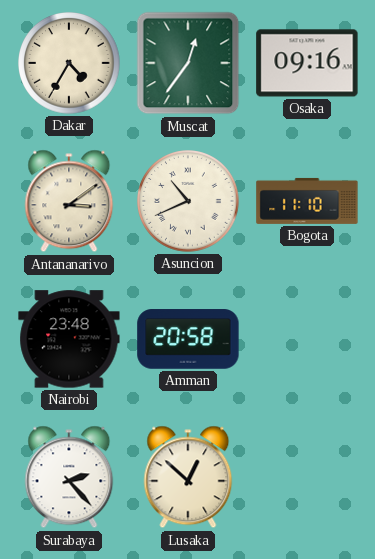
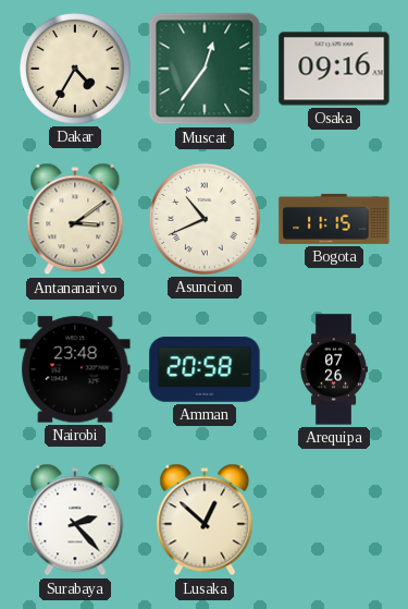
Bogota: 11:10 -> 11:15 (334, 219)
Arequipa: none -> 07:26 (334, 369)
